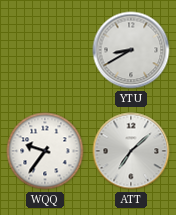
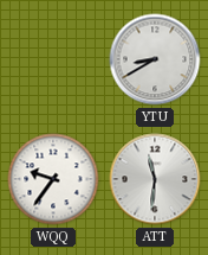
ATT: 7:08 -> 11:31 (155, 179)
